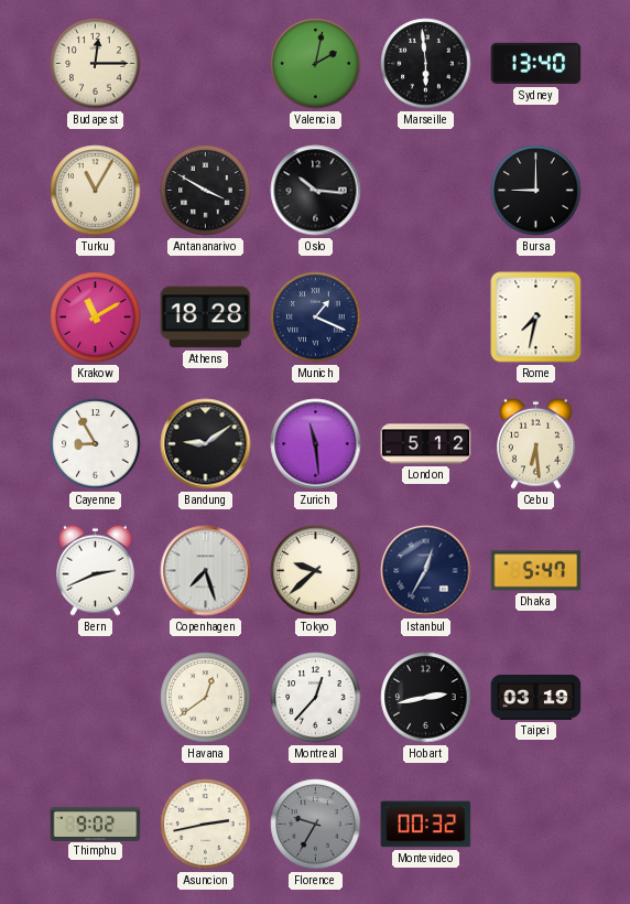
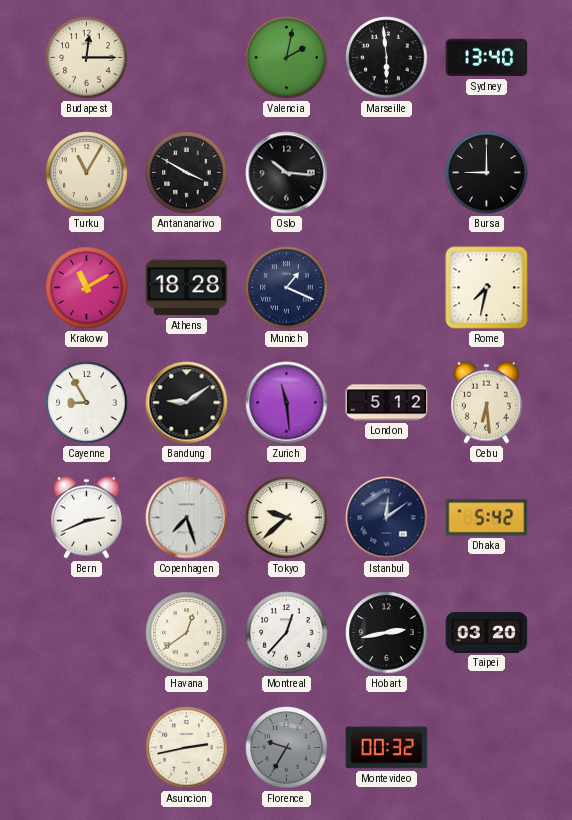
Istanbul: 12:35 -> 12:09 (387, 518)
Dhaka: 5:47 -> 5:42 (487, 518)
Taipei: 03:19 -> 03:20 (487, 633)
Thimphu: 9:02 -> none (96, 824)
